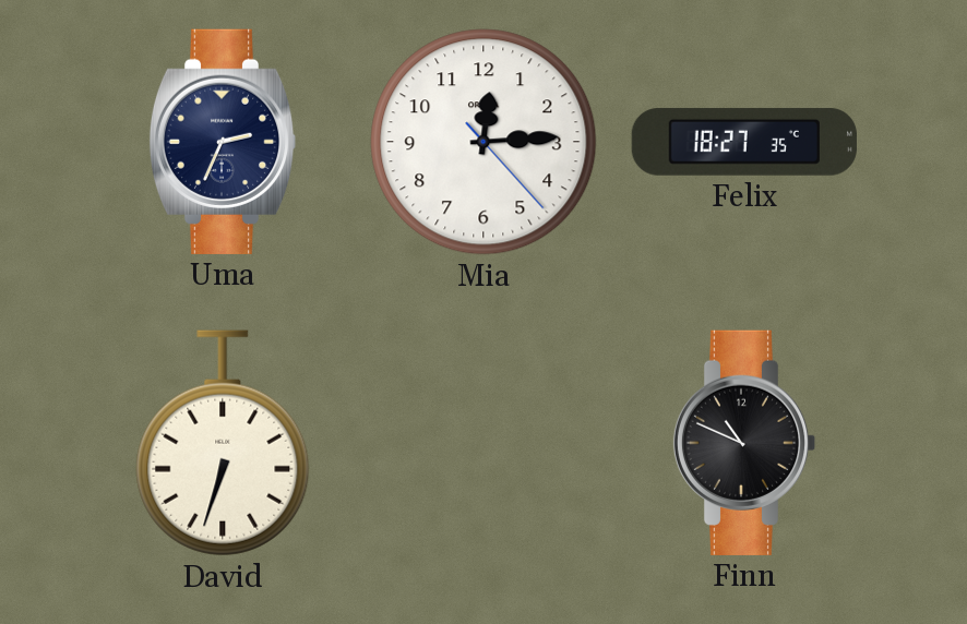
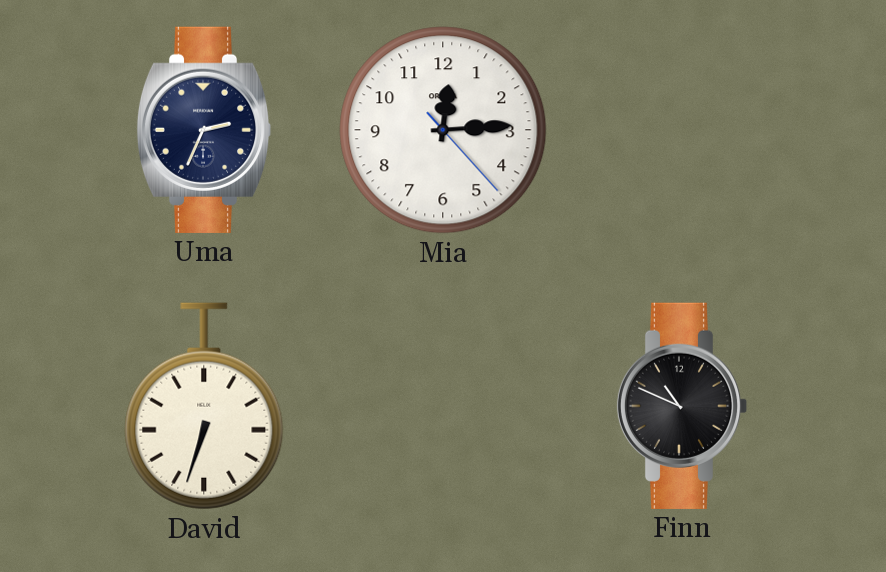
Felix: 18:27 -> none (744, 142)
